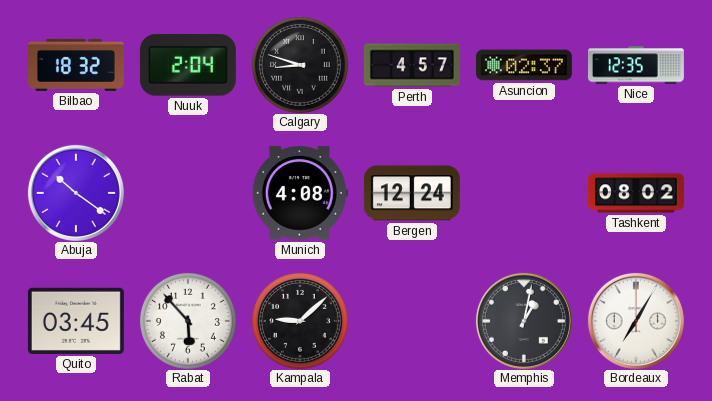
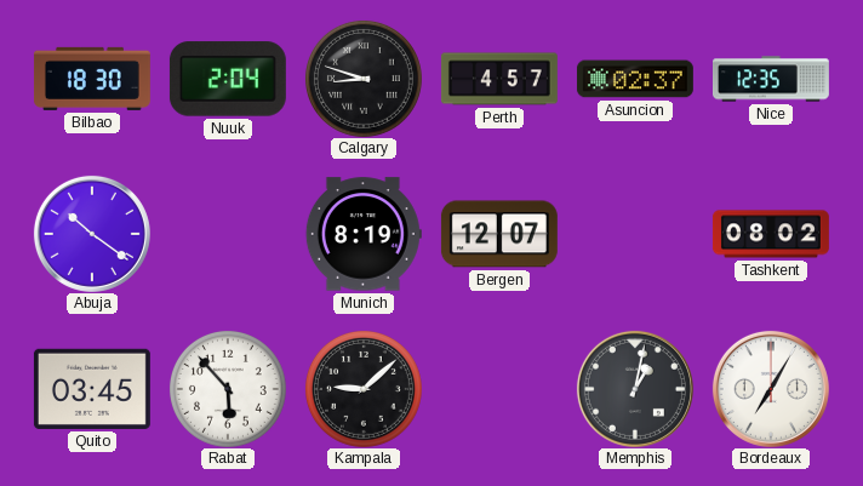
Bilbao: 18:32 -> 18:30 (92, 79)
Munich: 4:08 -> 8:19 (364, 234)
Bergen: 12:24 -> 12:07 (499, 234)
